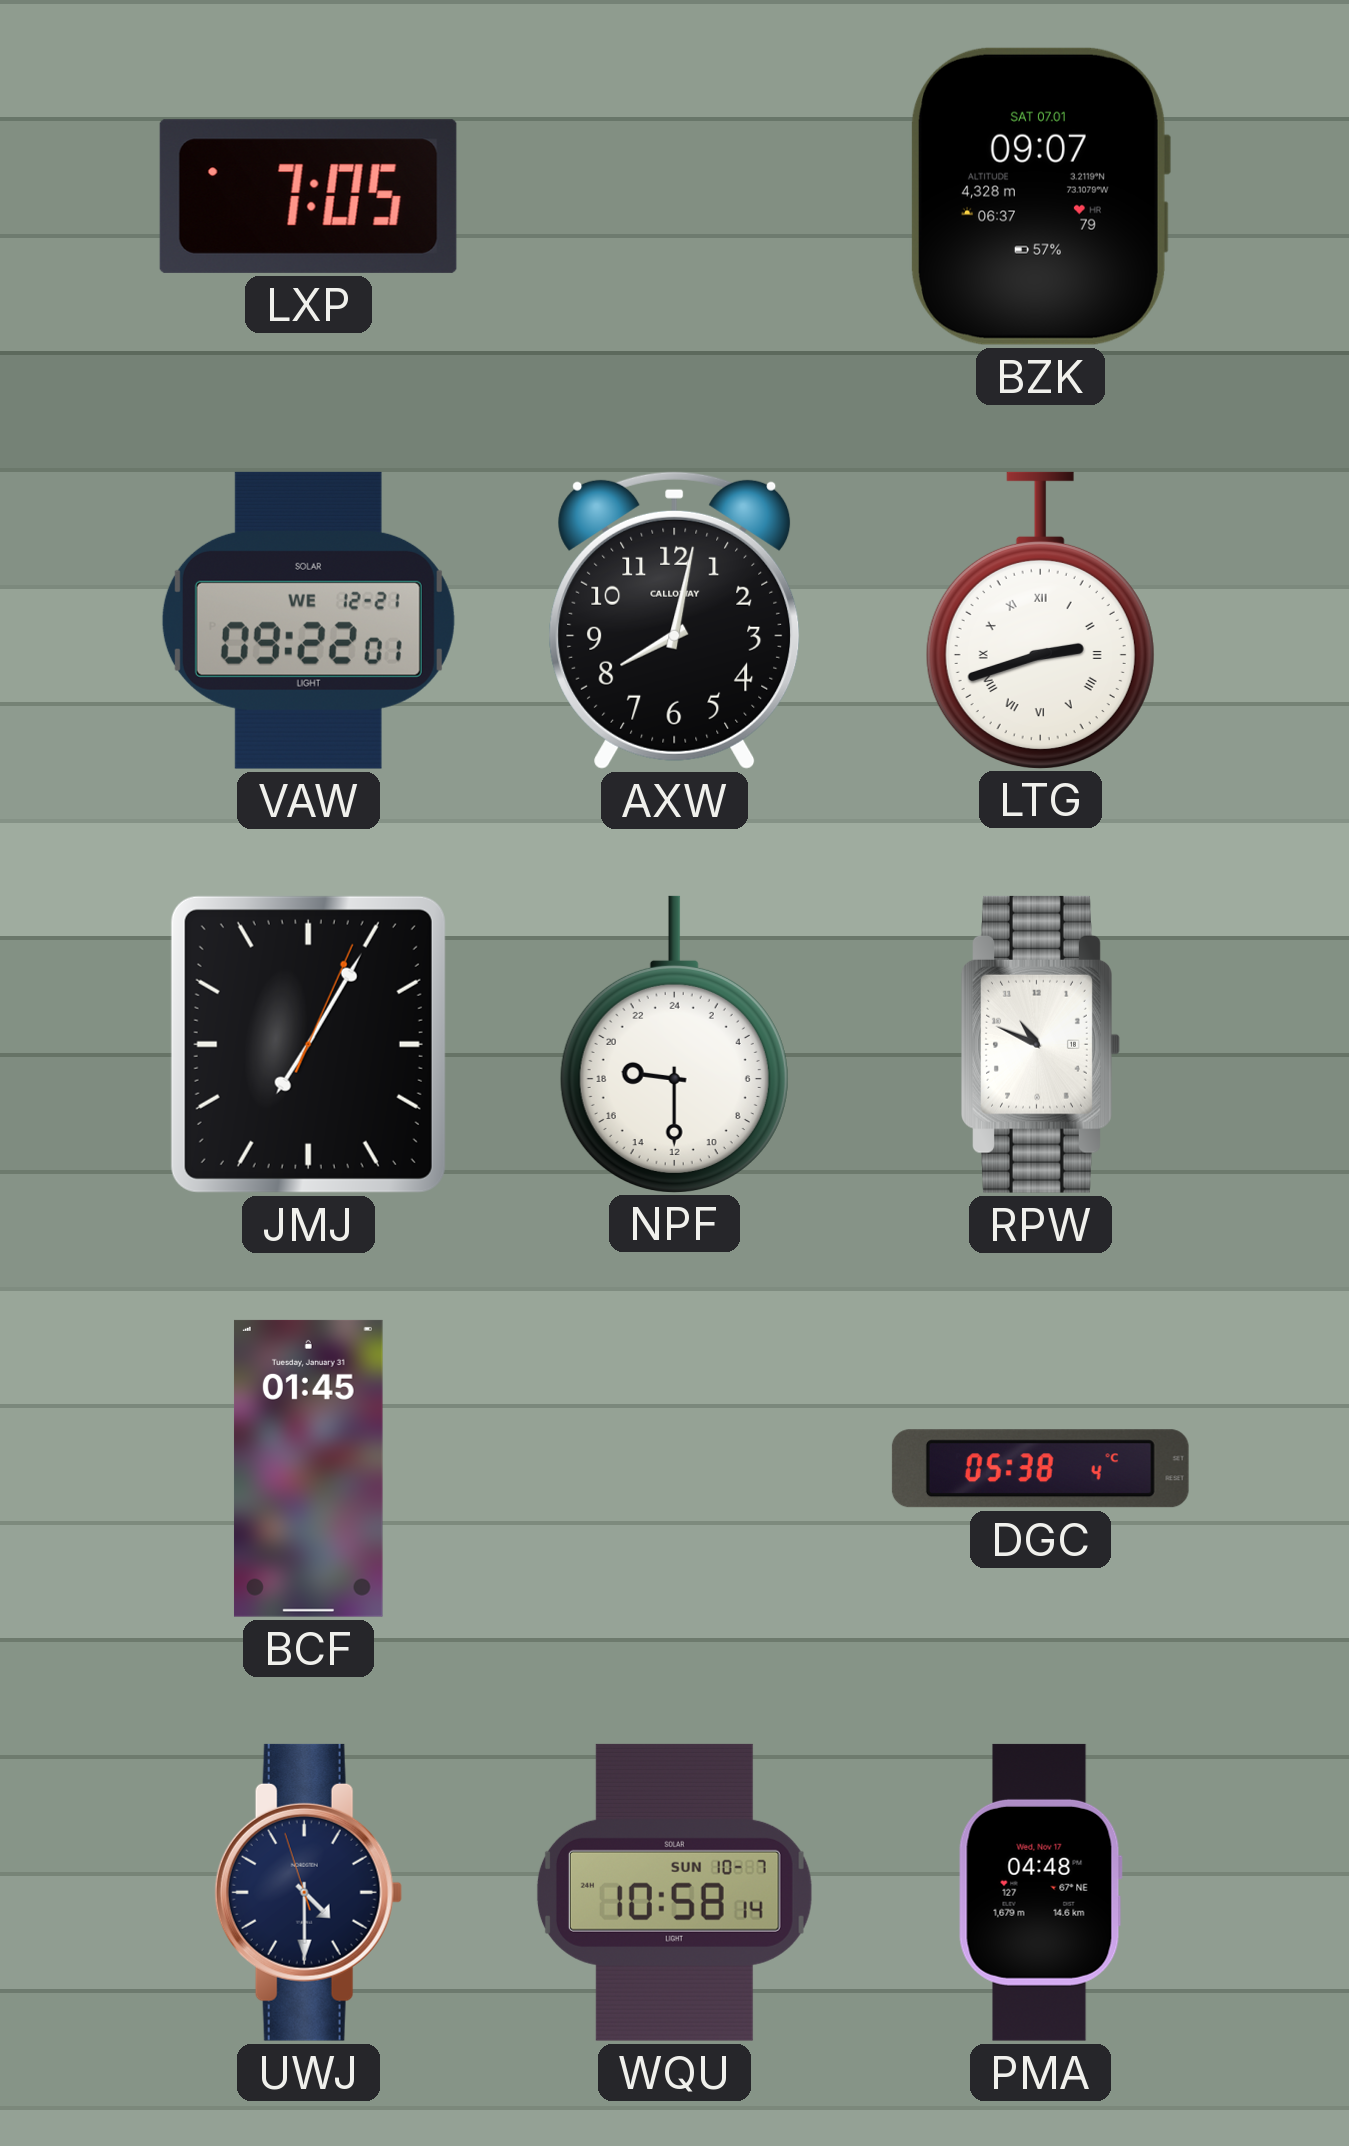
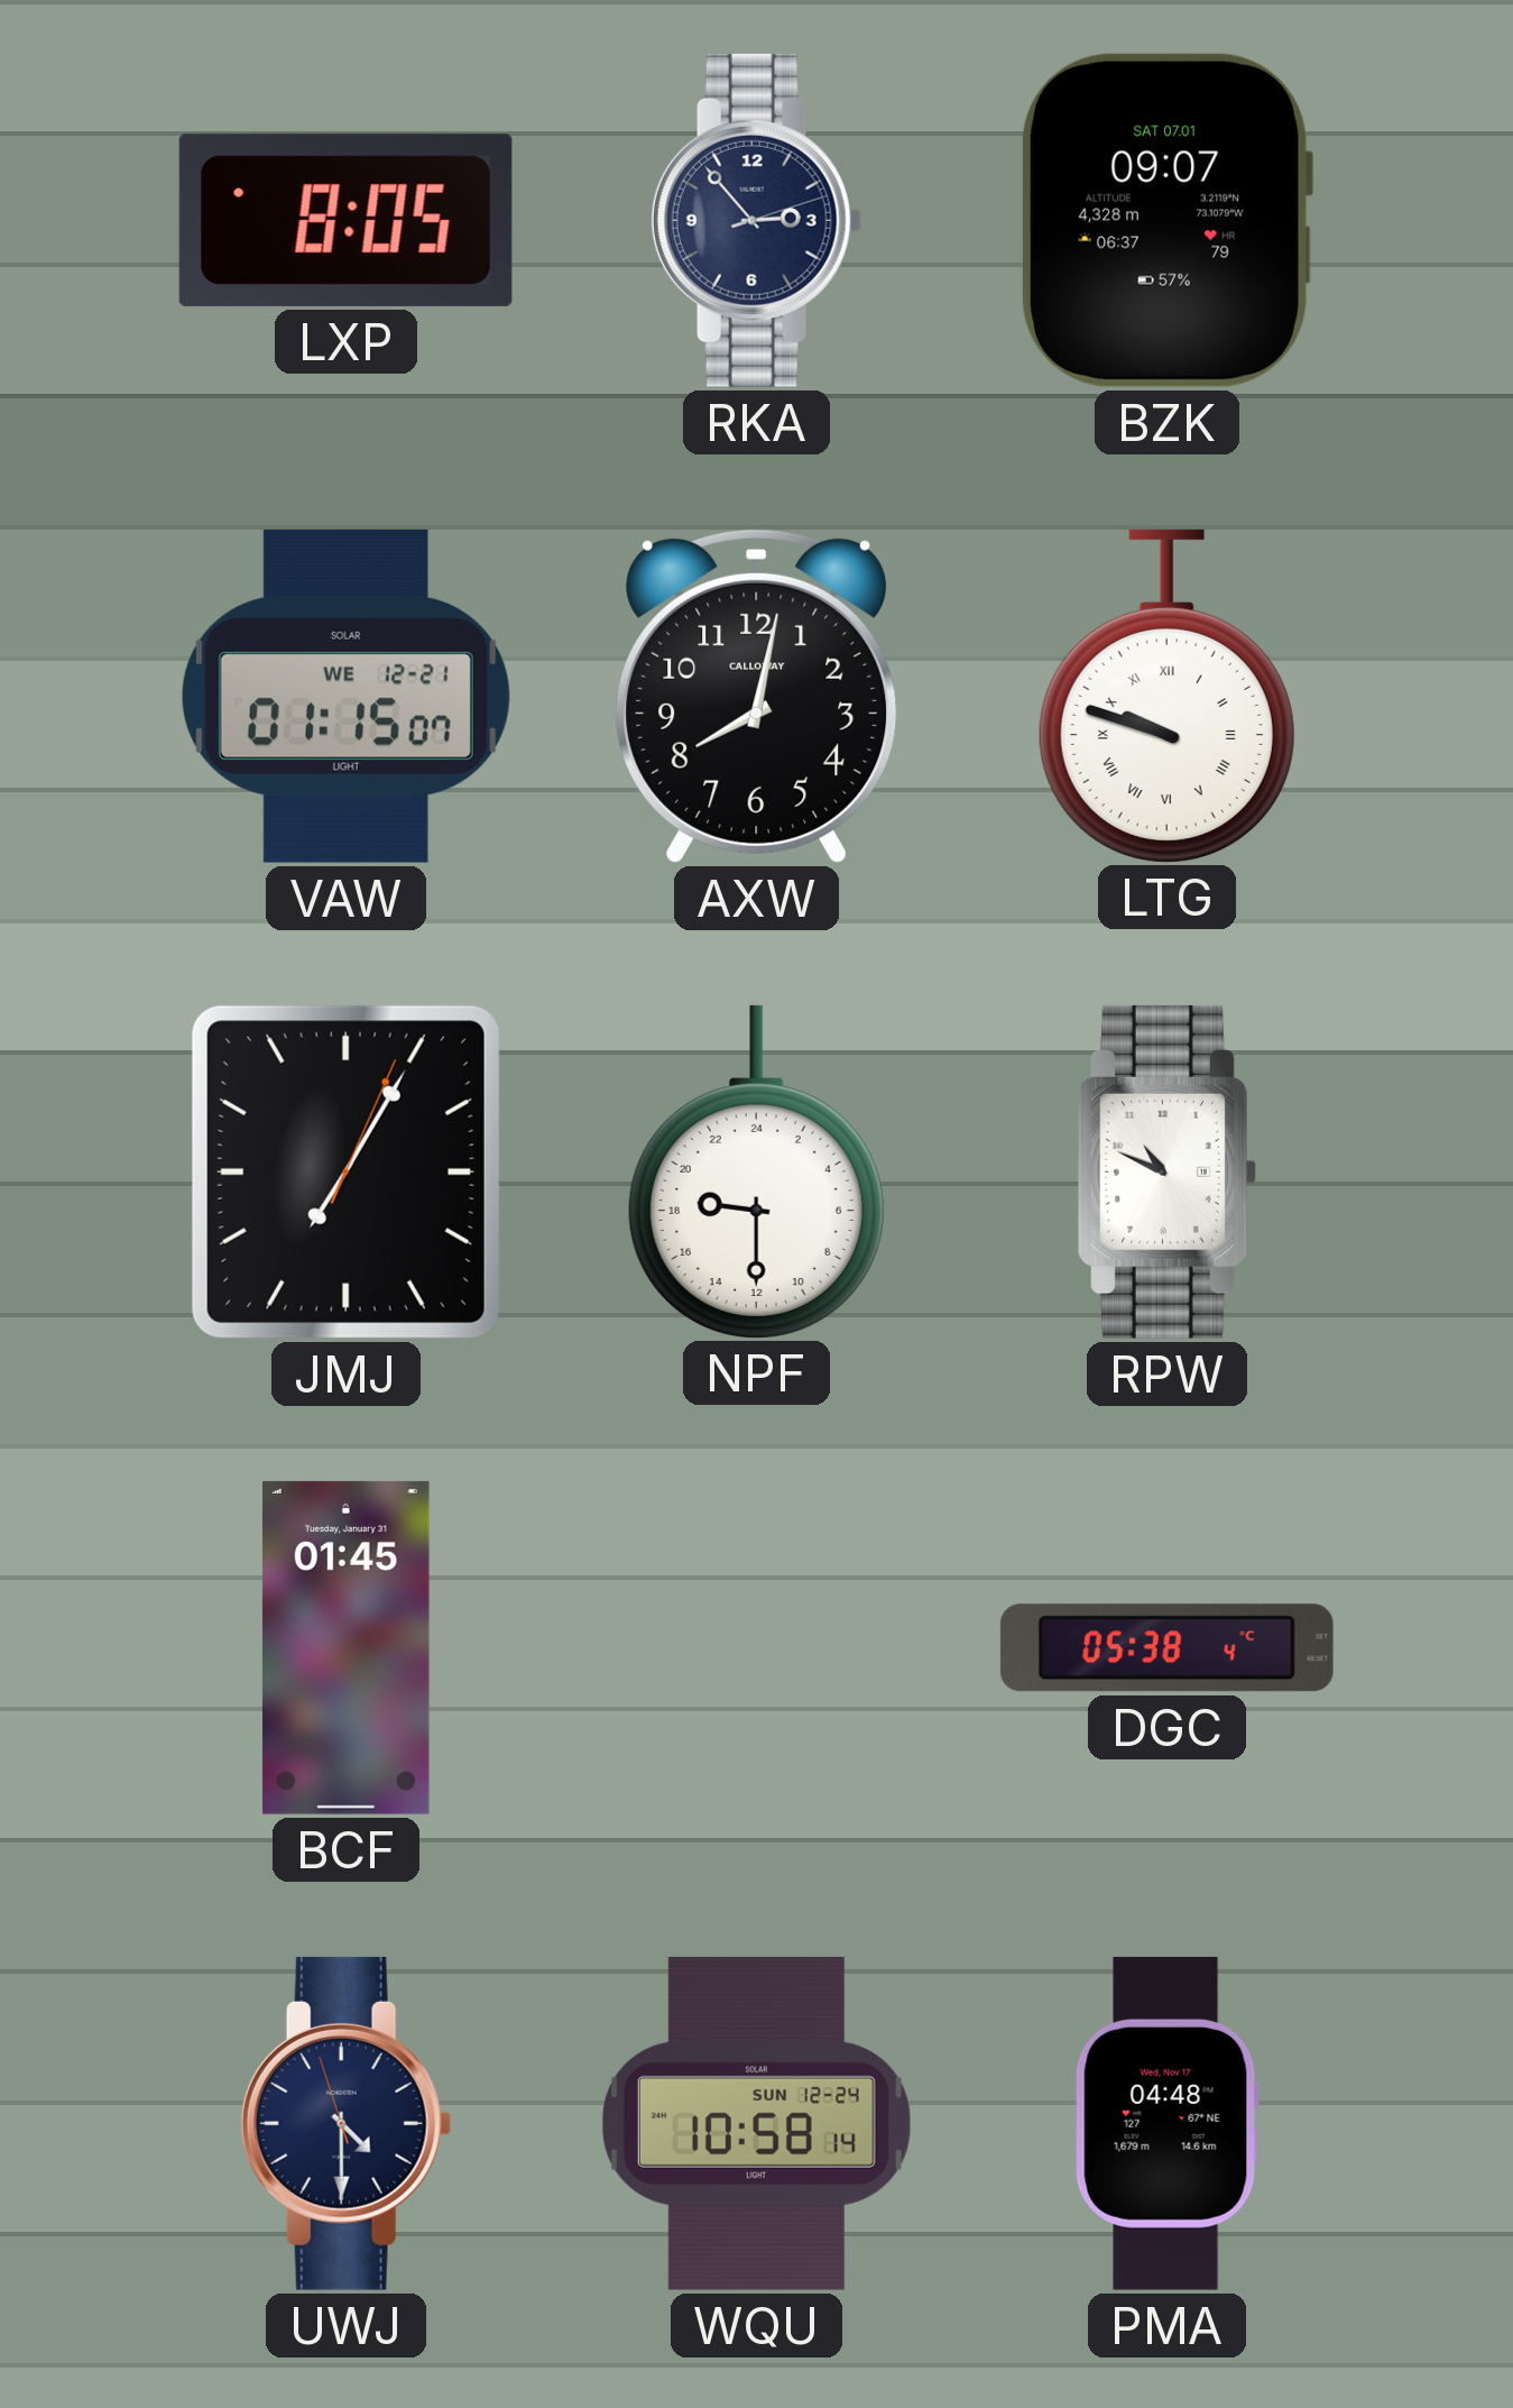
LXP: 7:05 -> 8:05 (345, 220)
RKA: none -> 2:53 (756, 220)
VAW: 09:22 -> 01:15 (345, 696)
LTG: 2:42 -> 9:48 (1166, 696)
WQU date: SUN 10-7 -> SUN 12-24 (756, 2123)
